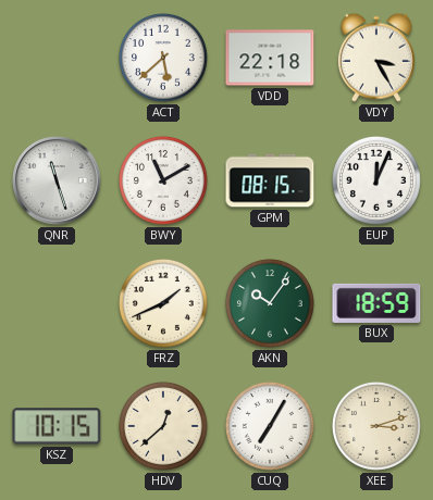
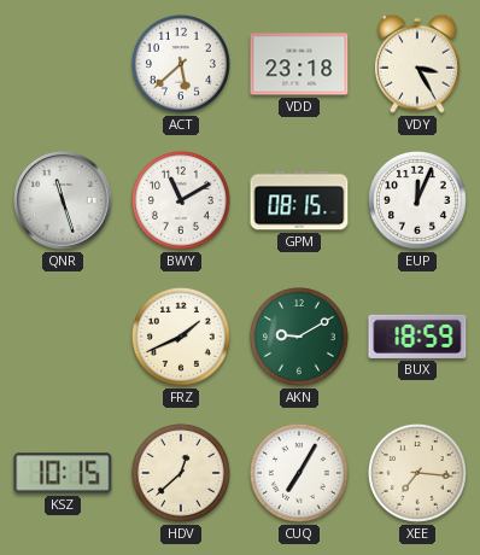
VDD: 22:18 -> 23:18 (299, 64)
AKN: 10:06 -> 9:10 (299, 337)
XEE: 3:12 -> 7:16 (417, 473)
